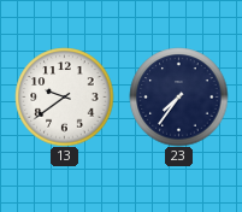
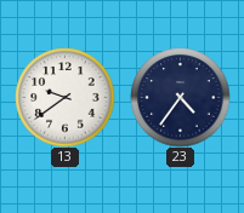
23: 7:36 -> 4:36 (180, 97)
